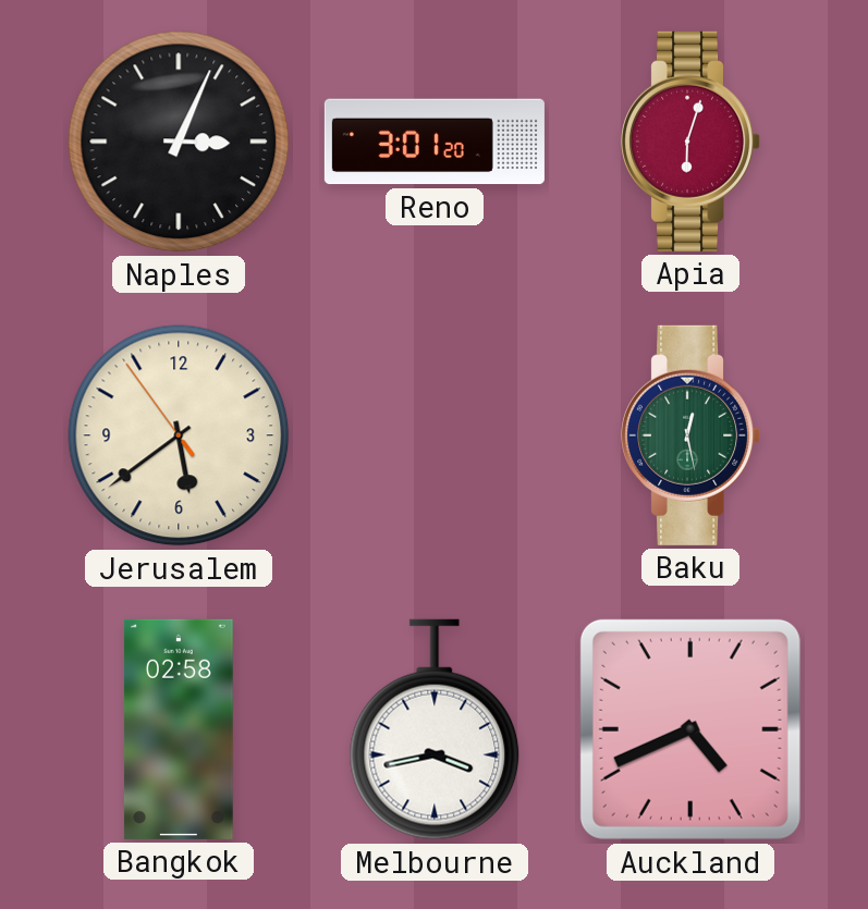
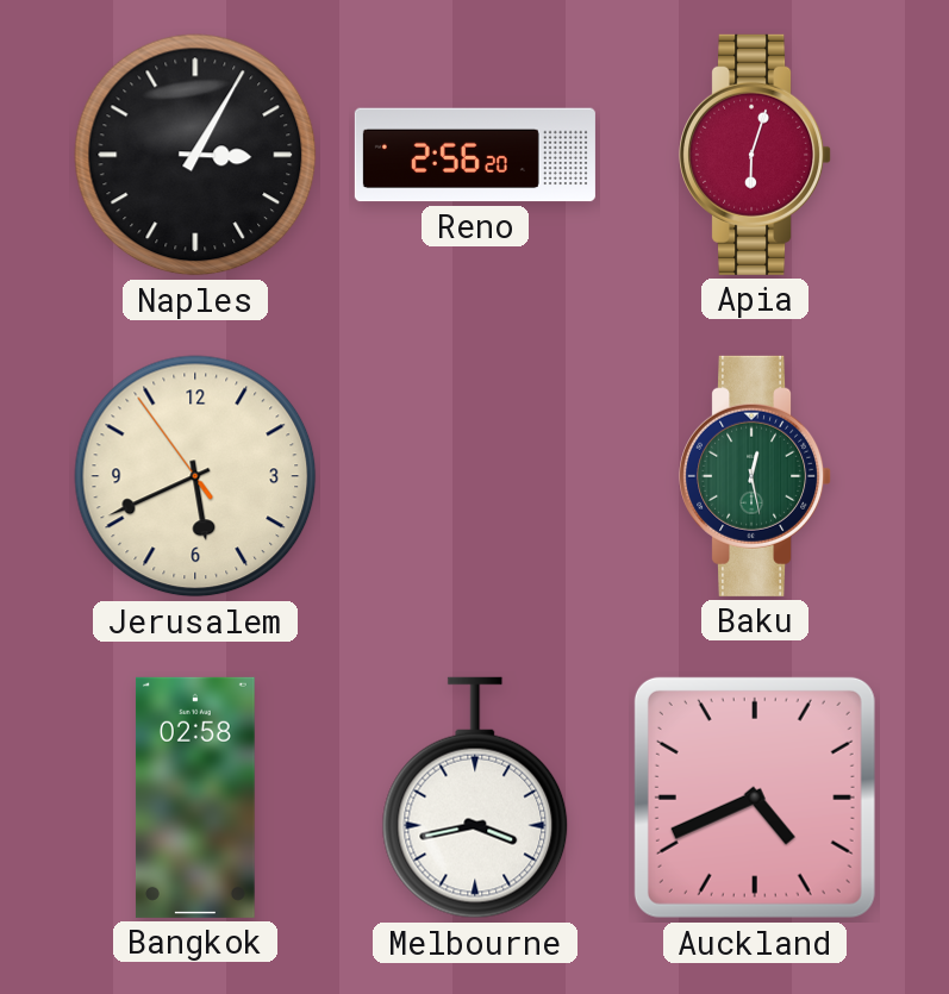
Naples: 3:04 -> 3:05 (195, 155)
Reno: 3:01 -> 2:56 (475, 155)
Jerusalem: 5:38 -> 5:40 (195, 476)
